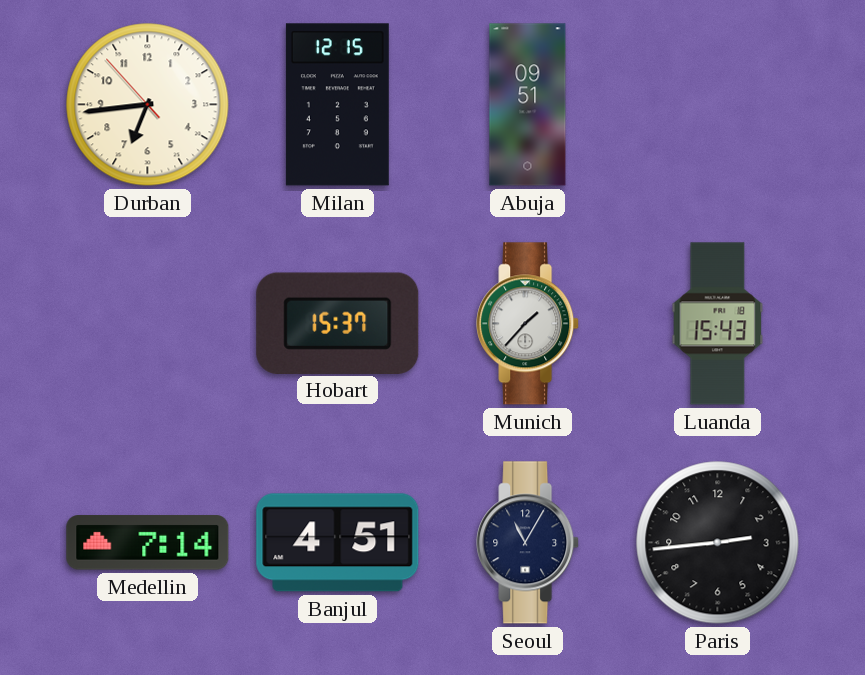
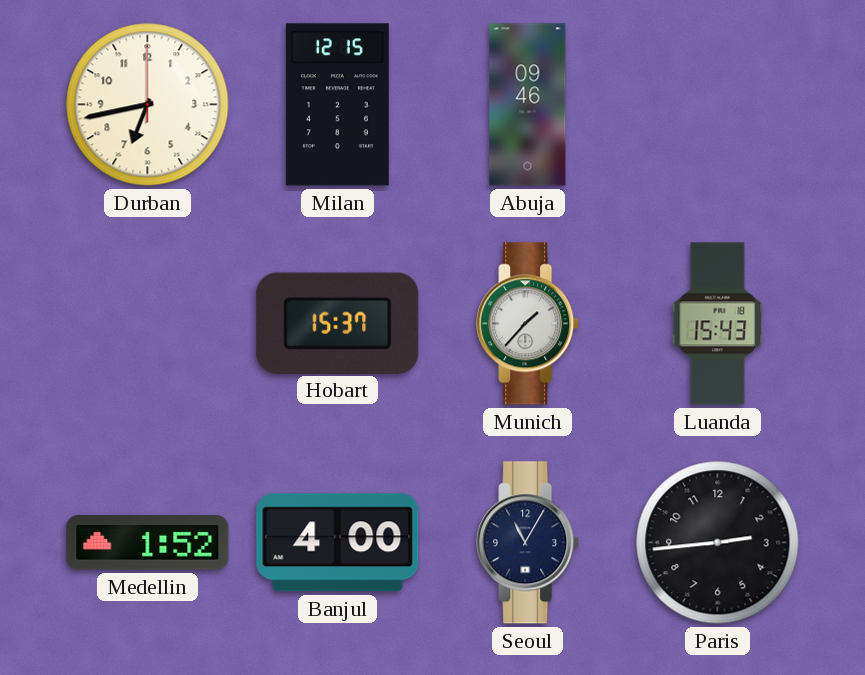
Durban: 6:43:53 -> 6:43:00 (148, 105)
Abuja: 09:51 -> 09:46 (528, 105)
Medellin: 7:14 -> 1:52 (148, 543)
Banjul: 4:51 -> 4:00 (338, 543)
